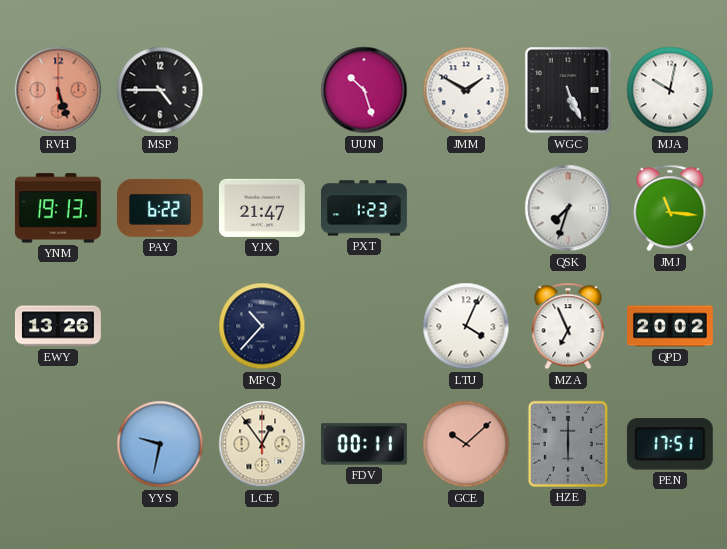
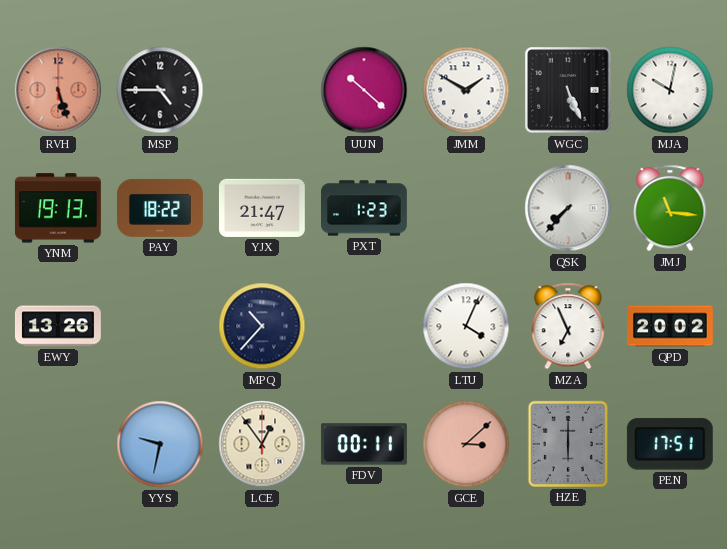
UUN: 10:27 -> 10:22 (364, 90)
PAY: 6:22 -> 18:22 (160, 208)
QSK: 7:33 -> 7:37 (568, 208)
GCE: 10:08 -> 3:08 (466, 444)
